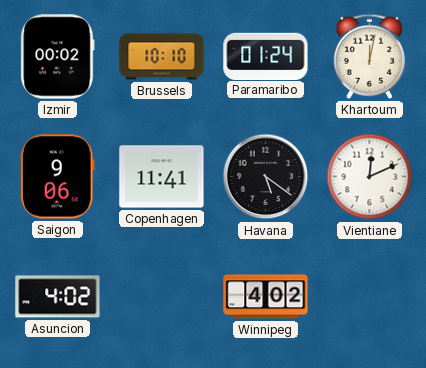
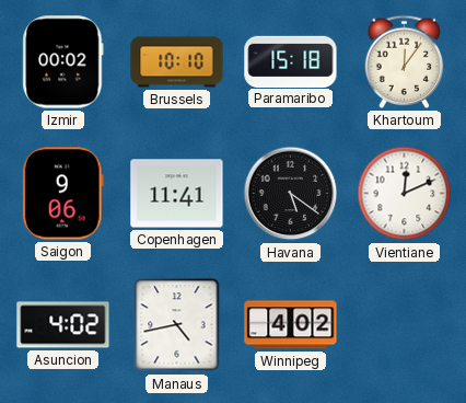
Paramaribo: 01:24 -> 15:18 (291, 61)
Khartoum: 12:02 -> 12:06 (405, 61)
Manaus: none -> 4:43 (177, 325)
